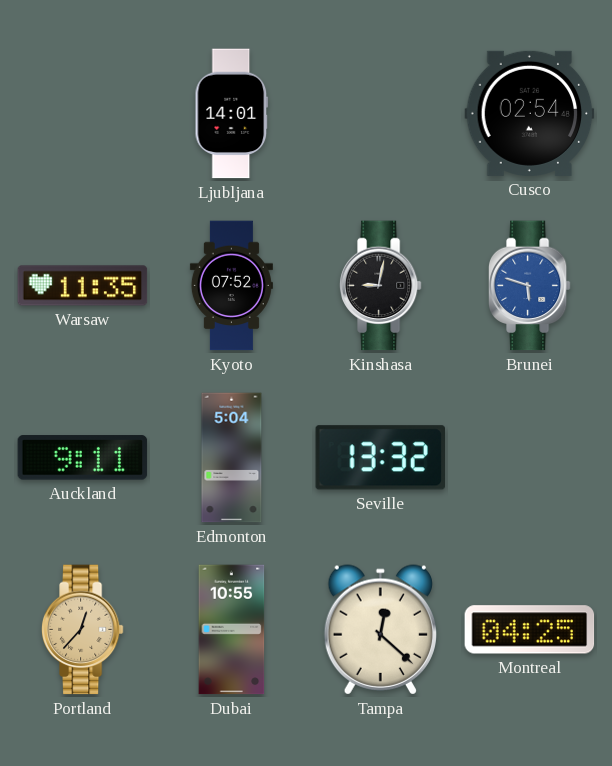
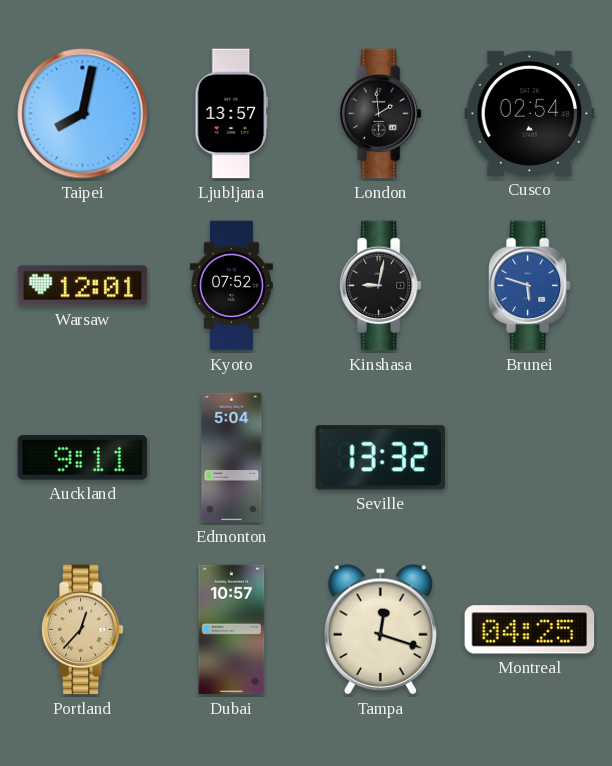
Taipei: none -> 8:02 (83, 114)
Ljubljana: 14:01 -> 13:57 (232, 114)
London: none -> 1:59 (380, 114)
Warsaw: 11:35 -> 12:01 (83, 286)
Dubai: 10:55 -> 10:57 (232, 630)
Tampa: 12:22 -> 12:18 (380, 630)
